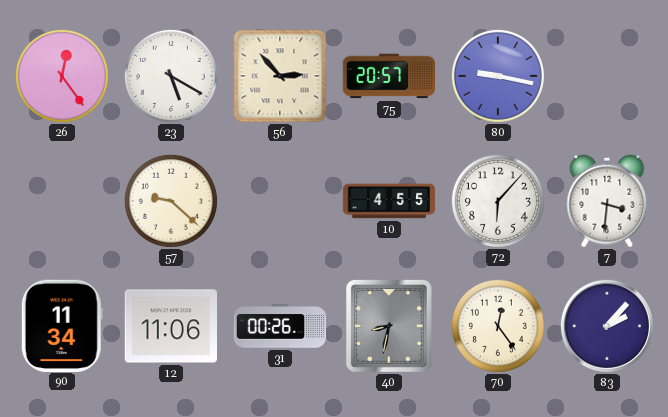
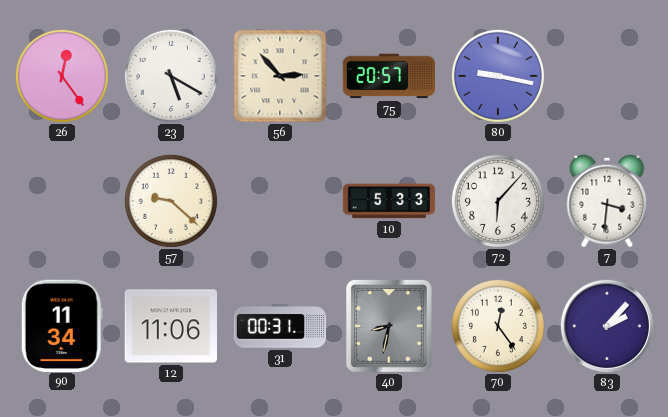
10: 4:55 -> 5:33 (389, 201)
31: 00:26 -> 00:31 (280, 326)
